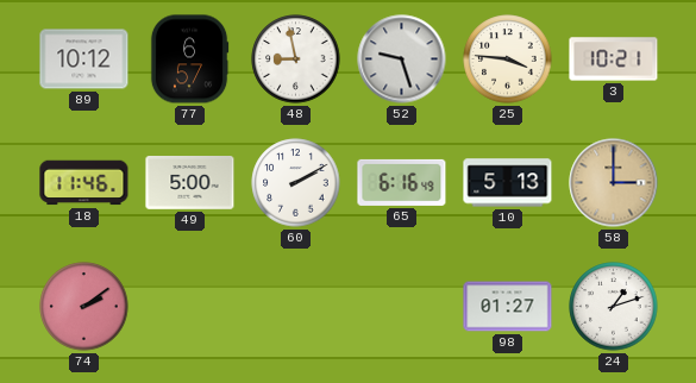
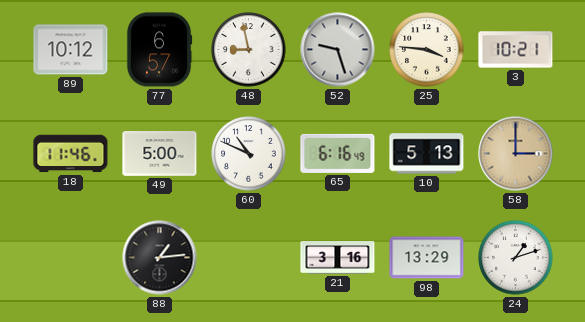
60: 2:10 -> 10:49 (249, 154)
74: 2:09 -> none (84, 307)
88: none -> 1:14 (160, 258)
21: none -> 3:16 (338, 258)
98: 01:27 -> 13:29 (427, 258)
